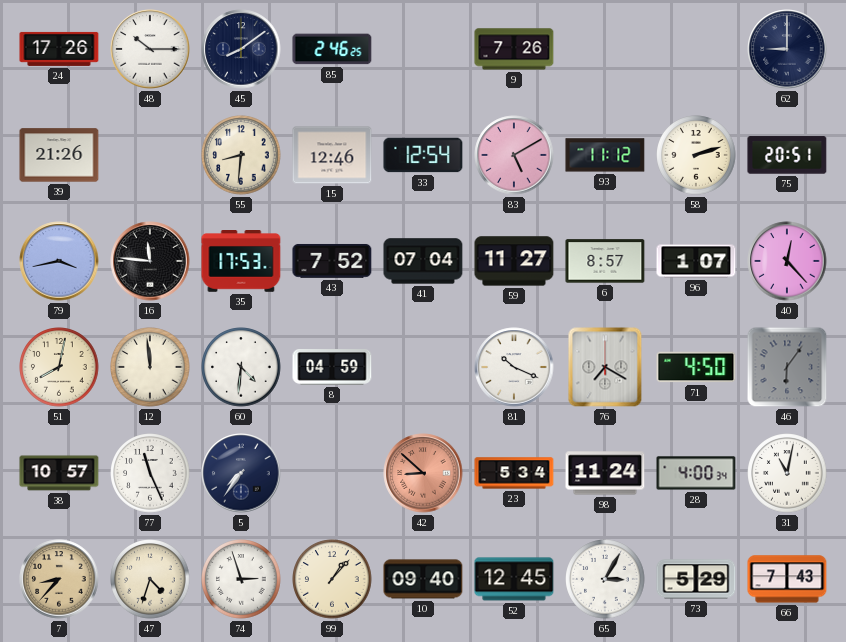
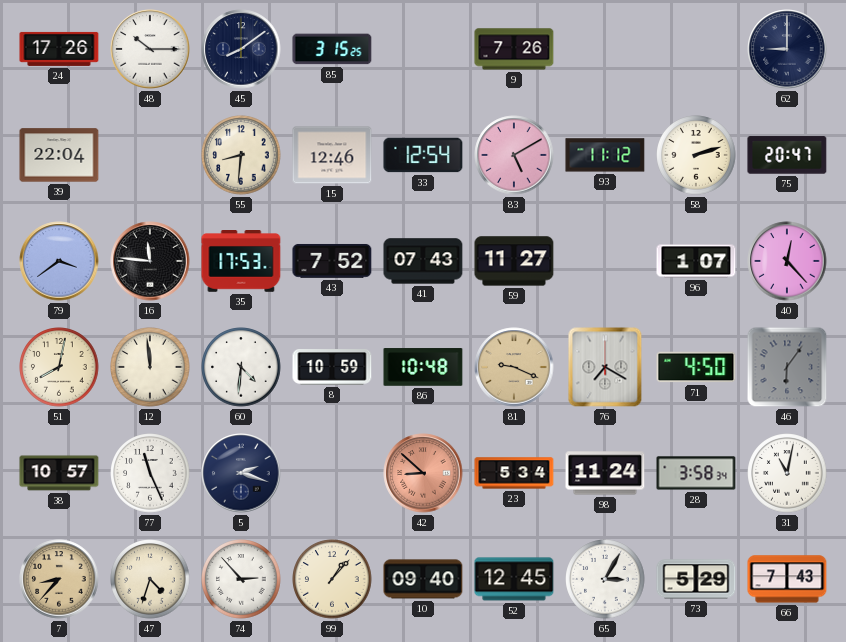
85: 2:46 -> 3:15 (332, 49)
39: 21:26 -> 22:04 (59, 155)
75: 20:51 -> 20:47 (787, 155)
79: 3:43 -> 3:39 (59, 261)
41: 07:04 -> 07:43 (423, 261)
6: 8:57 -> none (605, 261)
8: 04:59 -> 10:59 (332, 368)
86: none -> 10:48 (423, 367)
81: 10:19 -> 9:19 (514, 367)
81 dial: white -> champagne (514, 367)
5: 7:36 -> 2:18 (241, 473)
28: 4:00 -> 3:58 (696, 473)
74: 2:57 -> 2:53 (241, 579)
